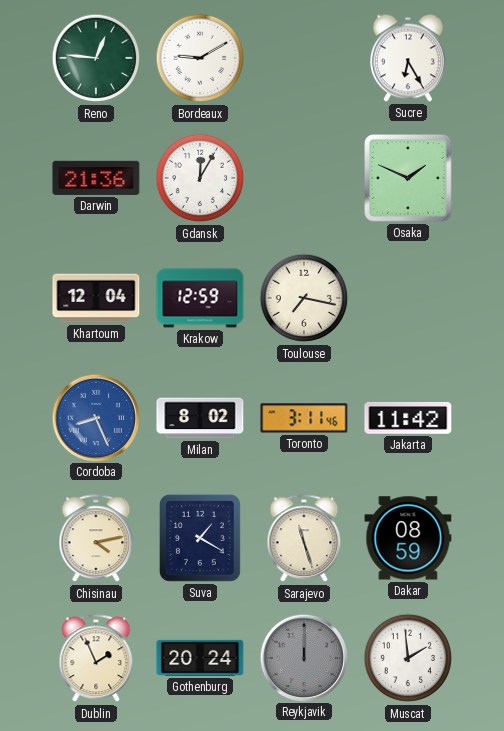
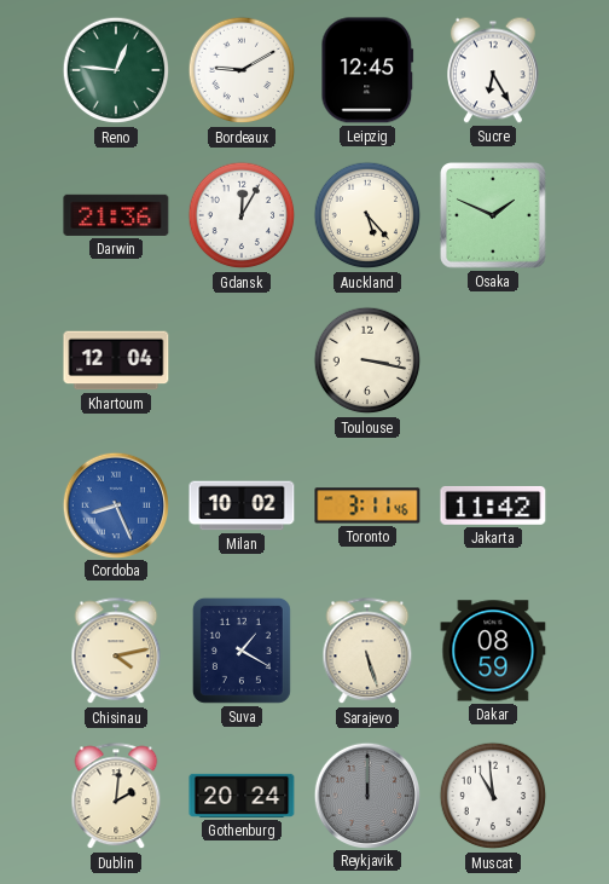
Leipzig: none -> 12:45 (367, 70)
Auckland: none -> 5:23 (367, 215)
Krakow: 12:59 -> none (200, 298)
Toulouse: 7:17 -> 3:17 (367, 360)
Milan: 8:02 -> 10:02 (242, 505)
Sarajevo: 11:27 -> 5:27 (367, 652)
Dublin: 1:56 -> 2:01 (116, 797)
Muscat: 1:59 -> 10:59 (493, 796)
